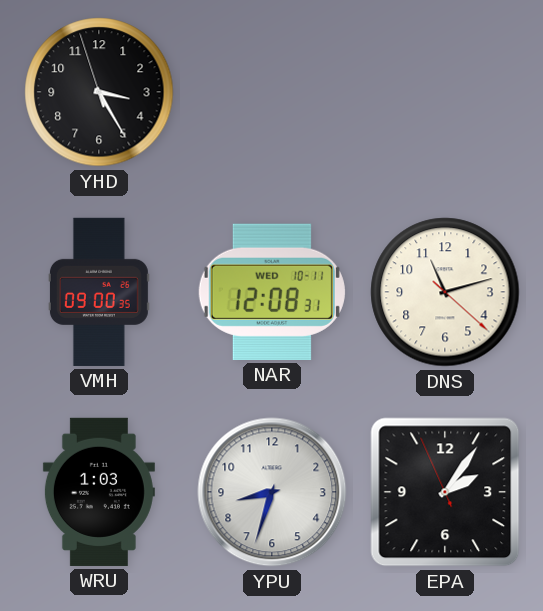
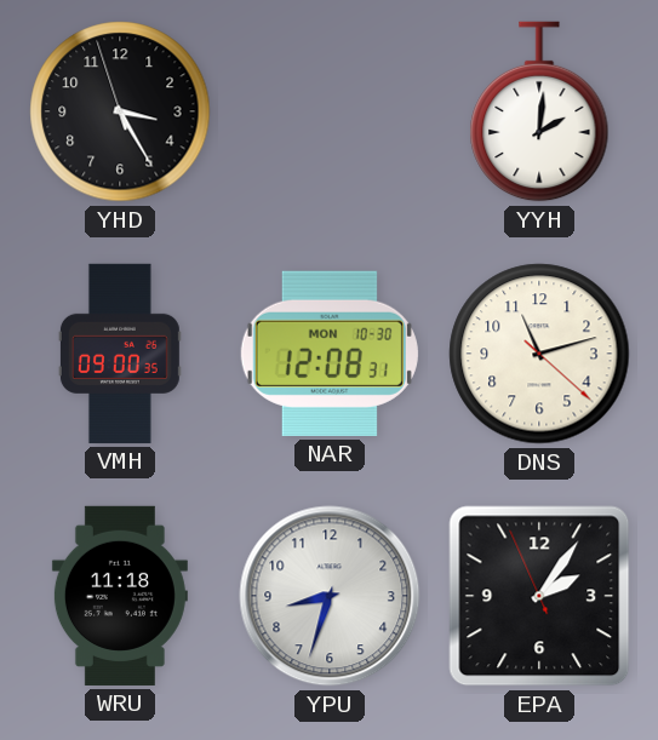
YYH: none -> 2:01 (539, 111)
NAR date: WED 10-11 -> MON 10-30 (330, 354)
WRU: 1:03 -> 11:18 (120, 596)
